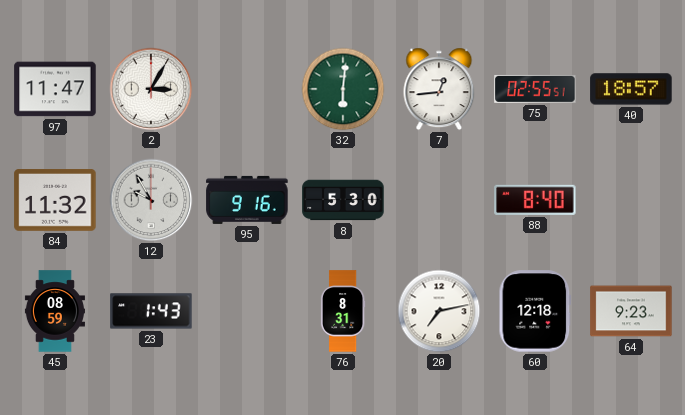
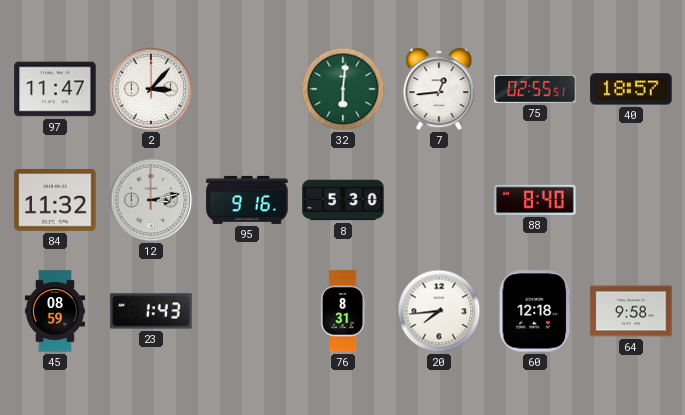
2: 3:05 -> 3:07 (151, 89)
12: 9:55 -> 3:13 (151, 200)
20: 7:13 -> 7:44 (439, 311)
64: 9:23 -> 9:58 (631, 311)
